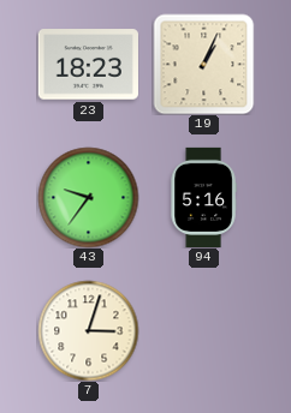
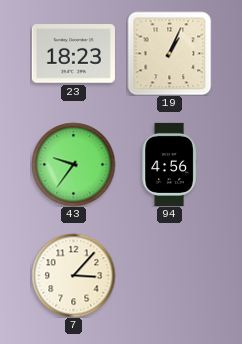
94: 5:16 -> 4:56 (169, 164)
7: 3:03 -> 3:07 (73, 275)
